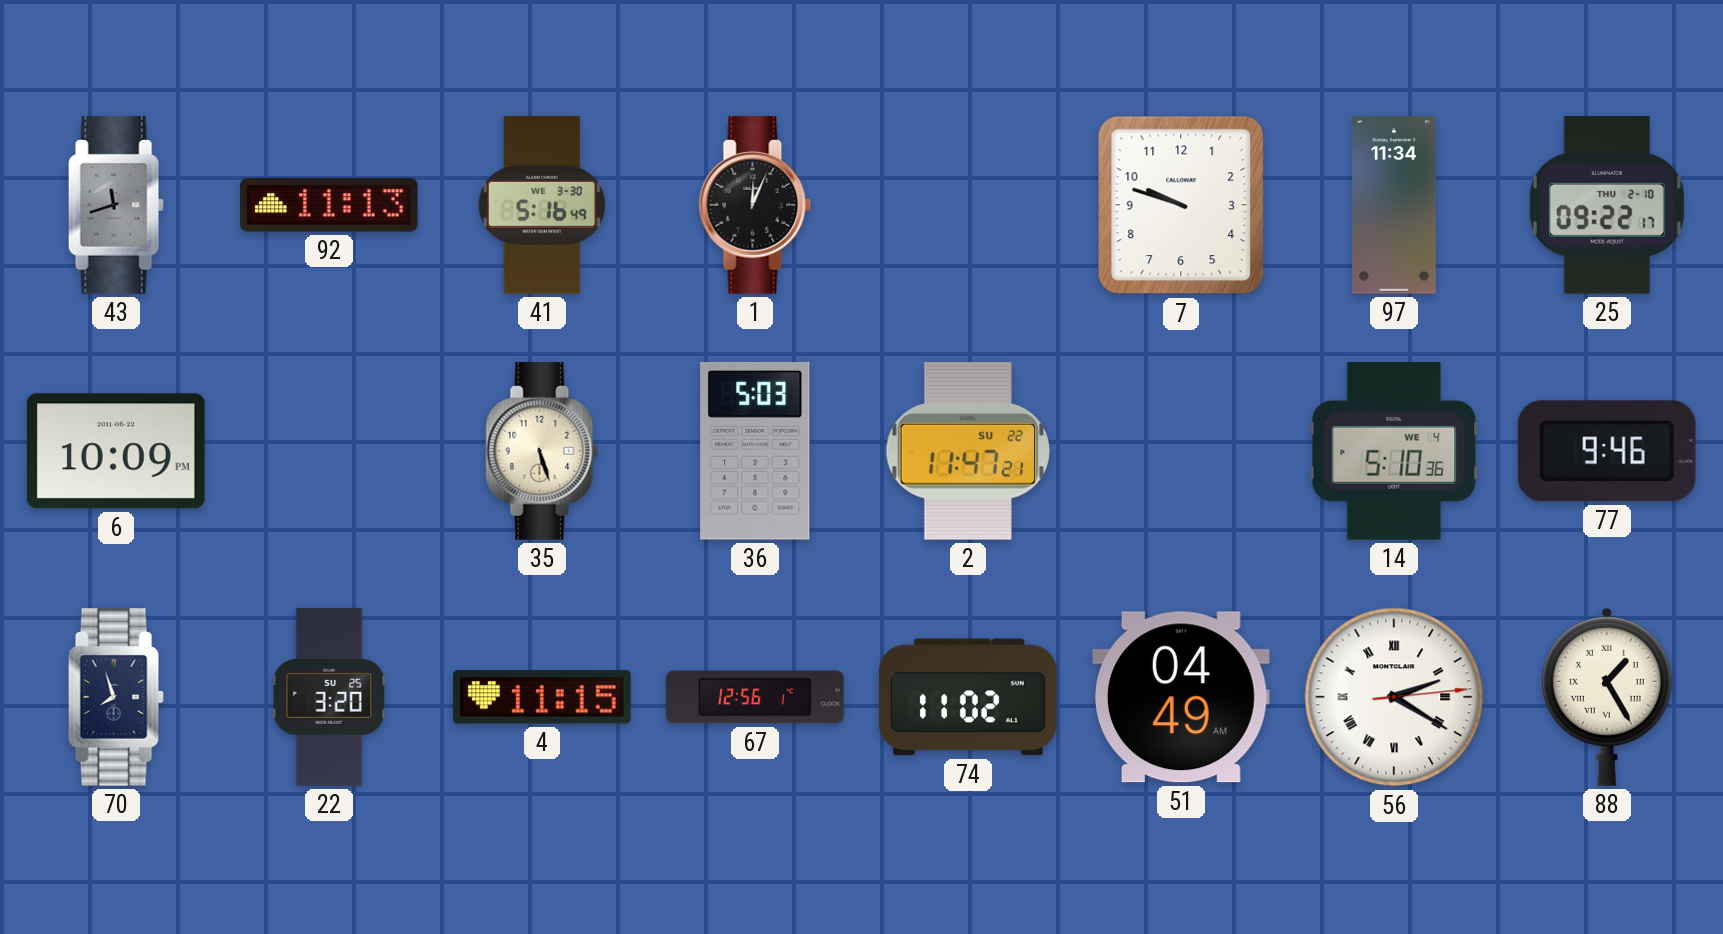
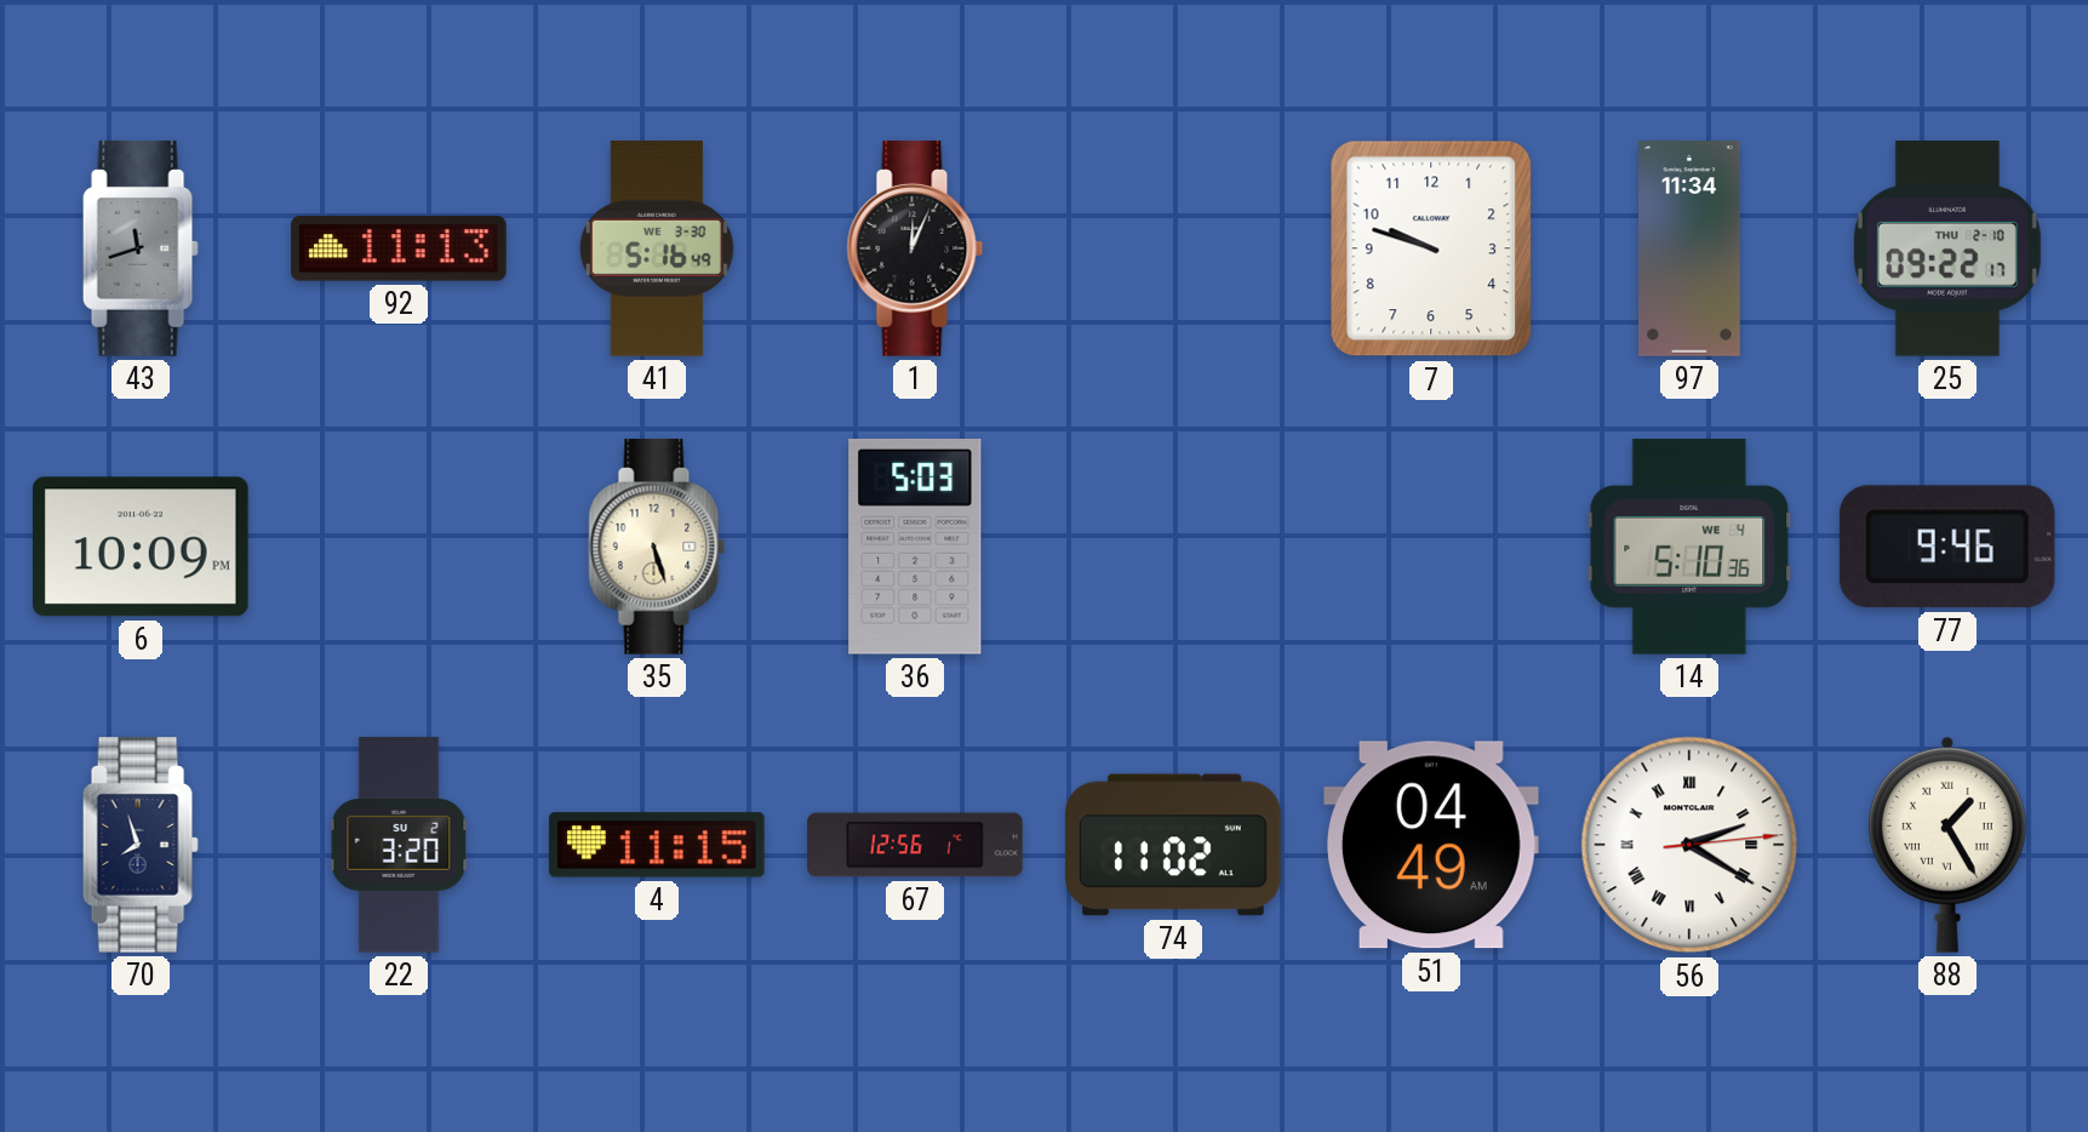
2: 11:47 -> none (968, 451)
22 date: SU 25 -> SU 2 (399, 845)
